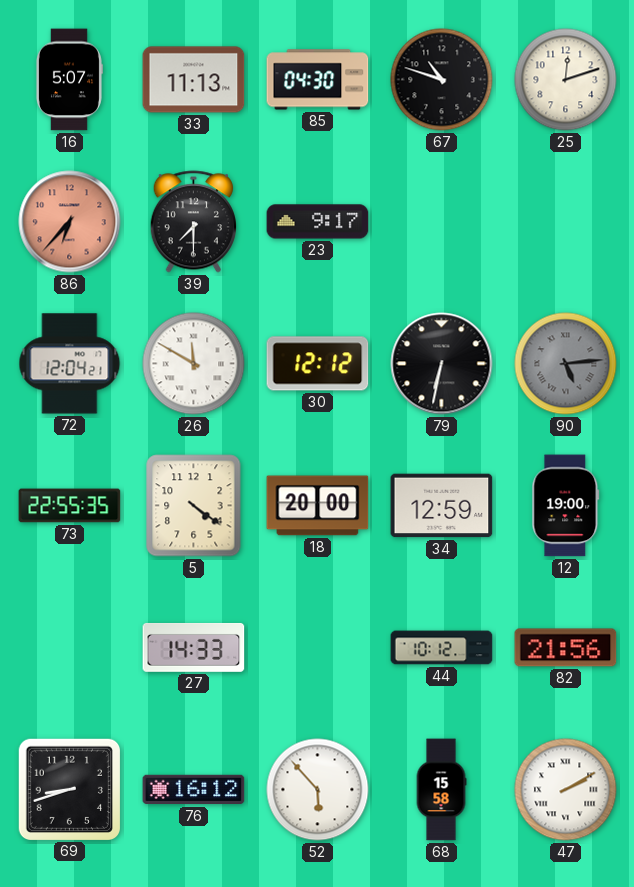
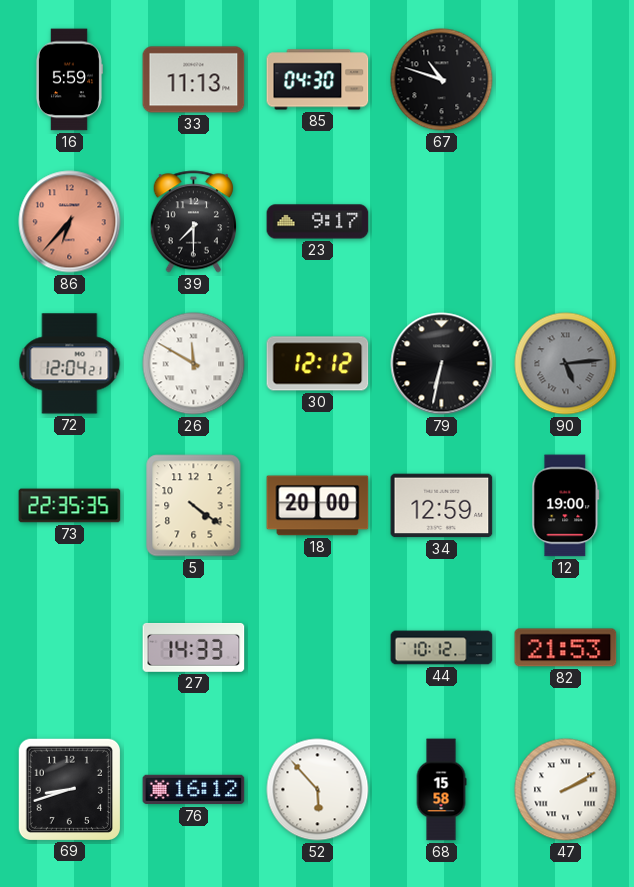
16: 5:07 -> 5:59 (69, 80)
25: 12:12 -> none (566, 80)
73: 22:55 -> 22:35 (70, 506)
82: 21:56 -> 21:53 (566, 648)
